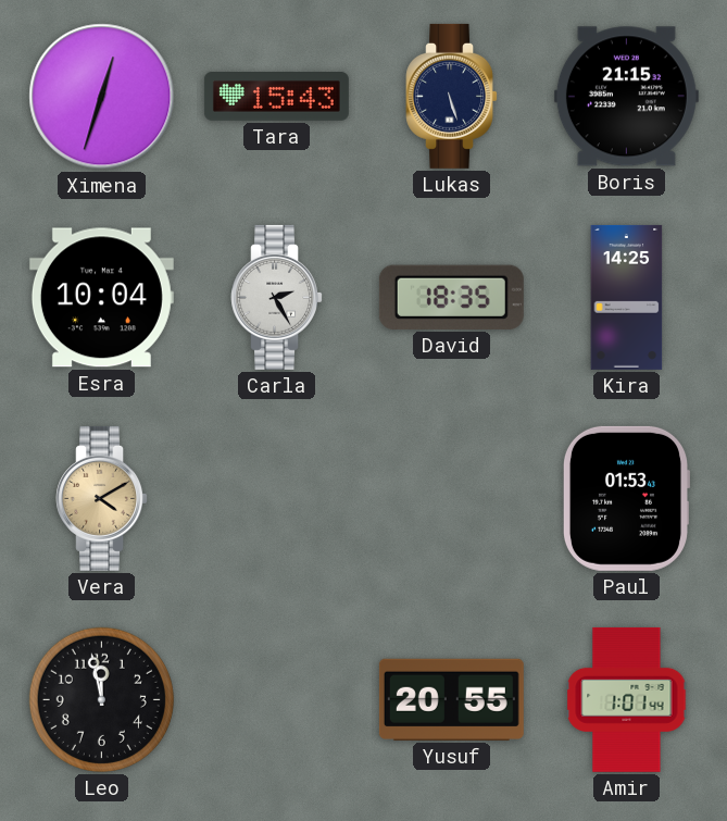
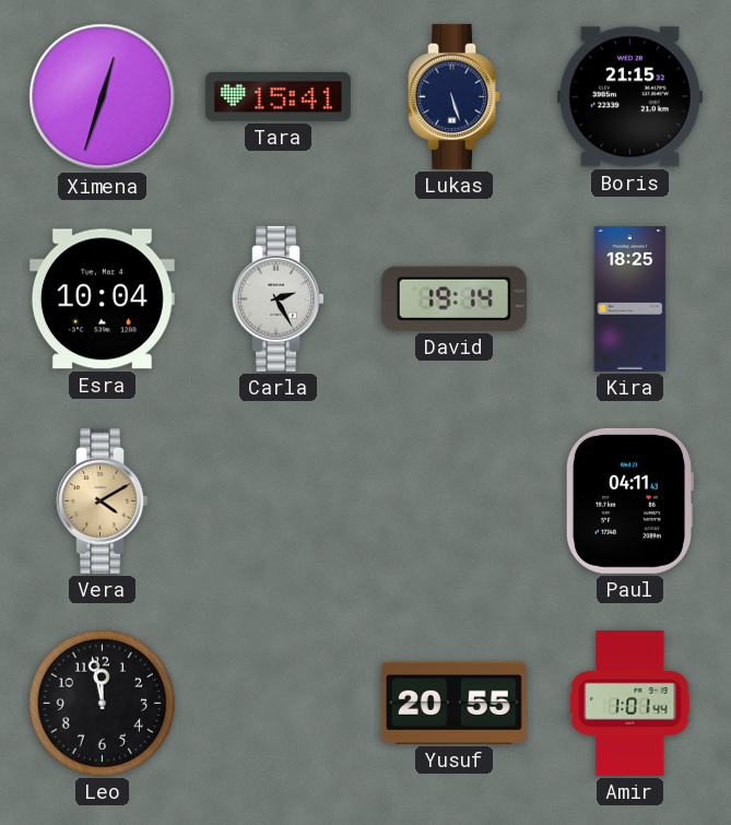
Tara: 15:43 -> 15:41 (278, 97)
David: 18:35 -> 19:14 (453, 298)
Kira: 14:25 -> 18:25 (630, 298)
Paul: 01:53 -> 04:11 (628, 500)
